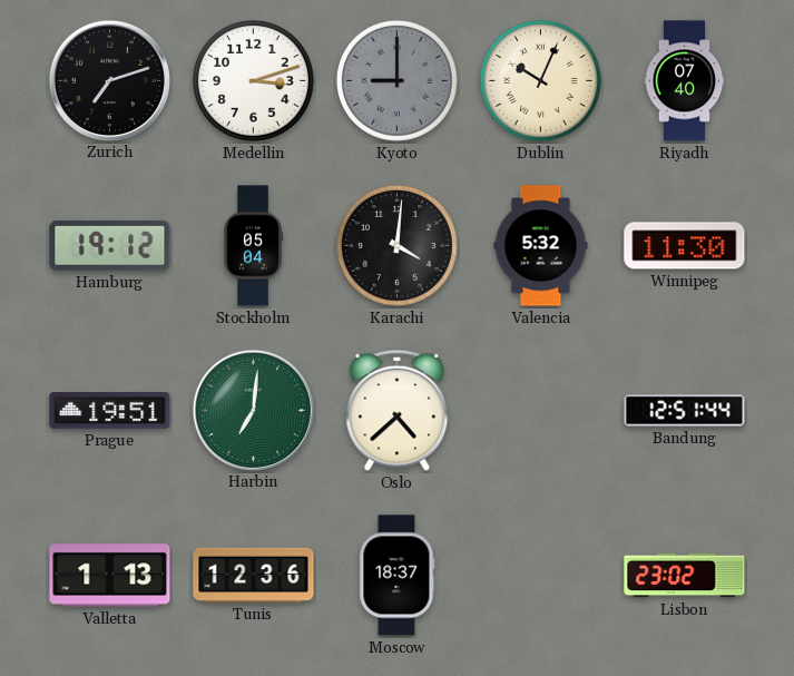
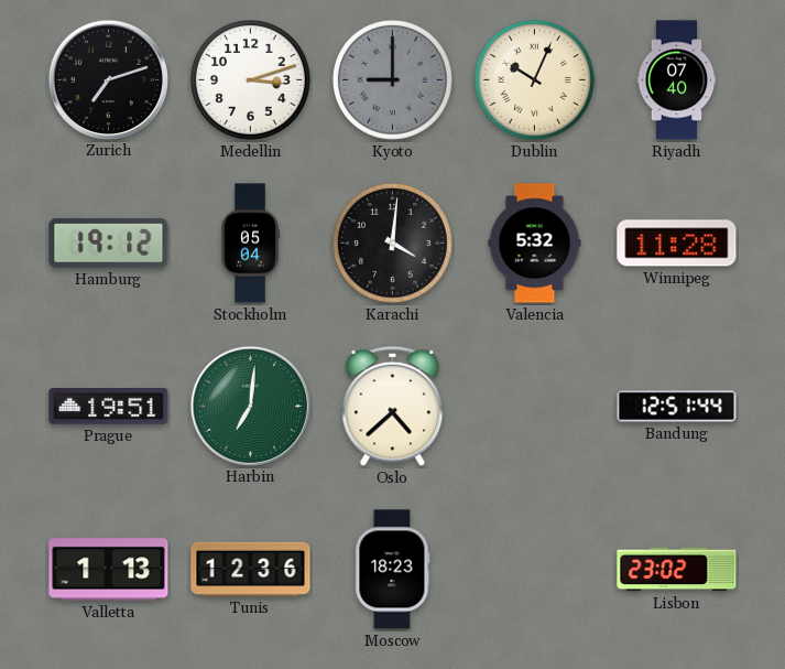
Winnipeg: 11:30 -> 11:28 (677, 244)
Moscow: 18:37 -> 18:23 (393, 570)
